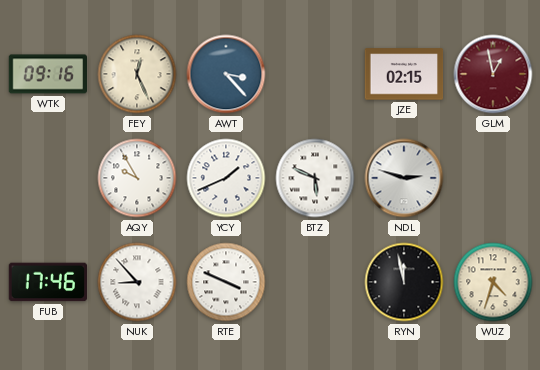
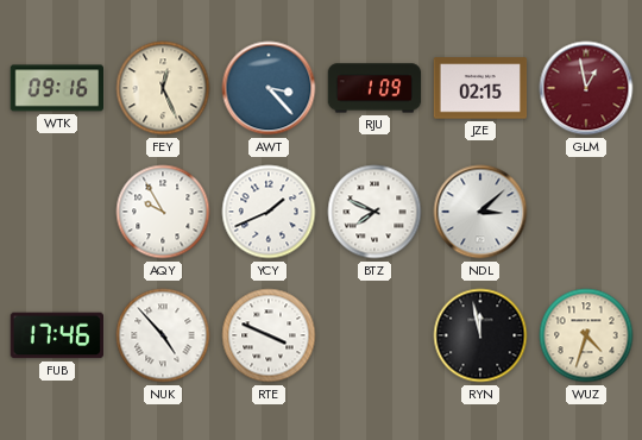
RJU: none -> 1:09 (374, 88)
BTZ: 5:49 -> 7:49 (374, 212)
NDL: 2:48 -> 3:08 (480, 212)
NUK: 8:53 -> 4:53 (163, 335)
